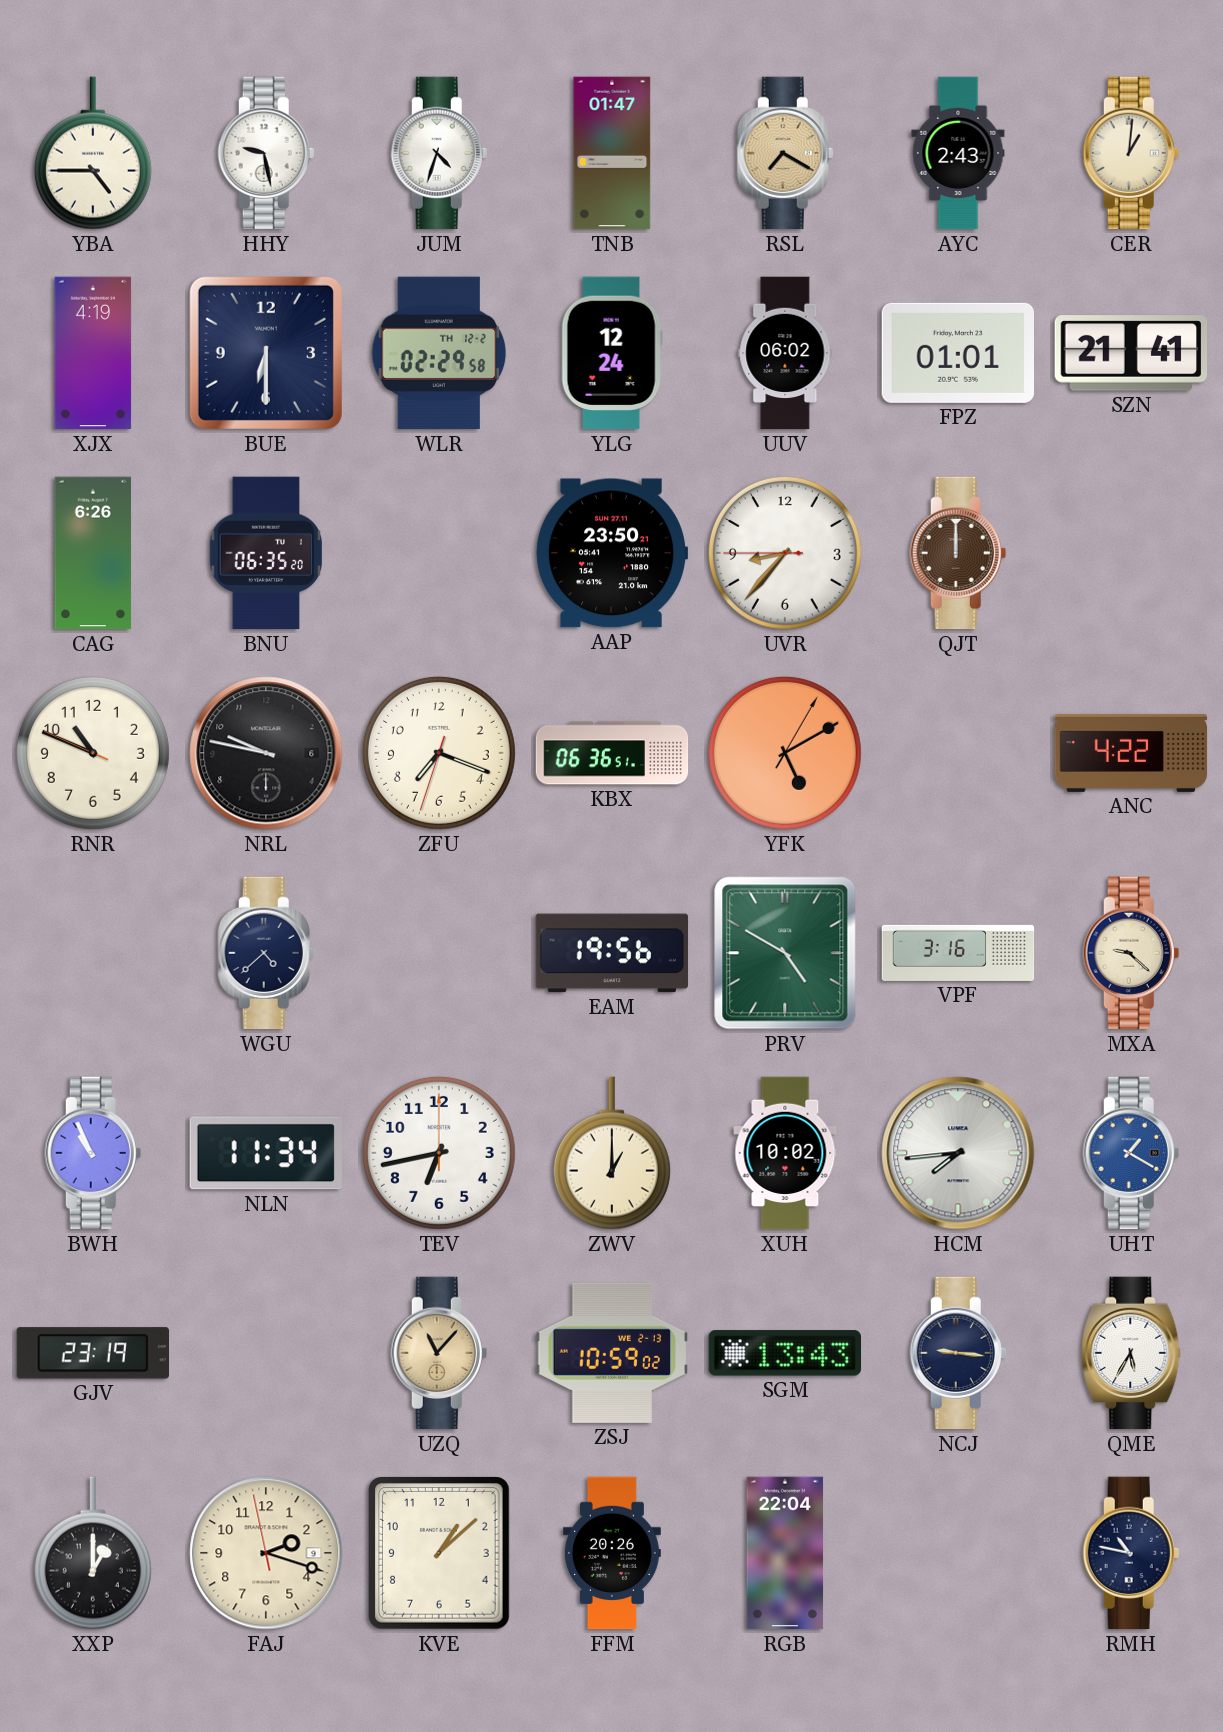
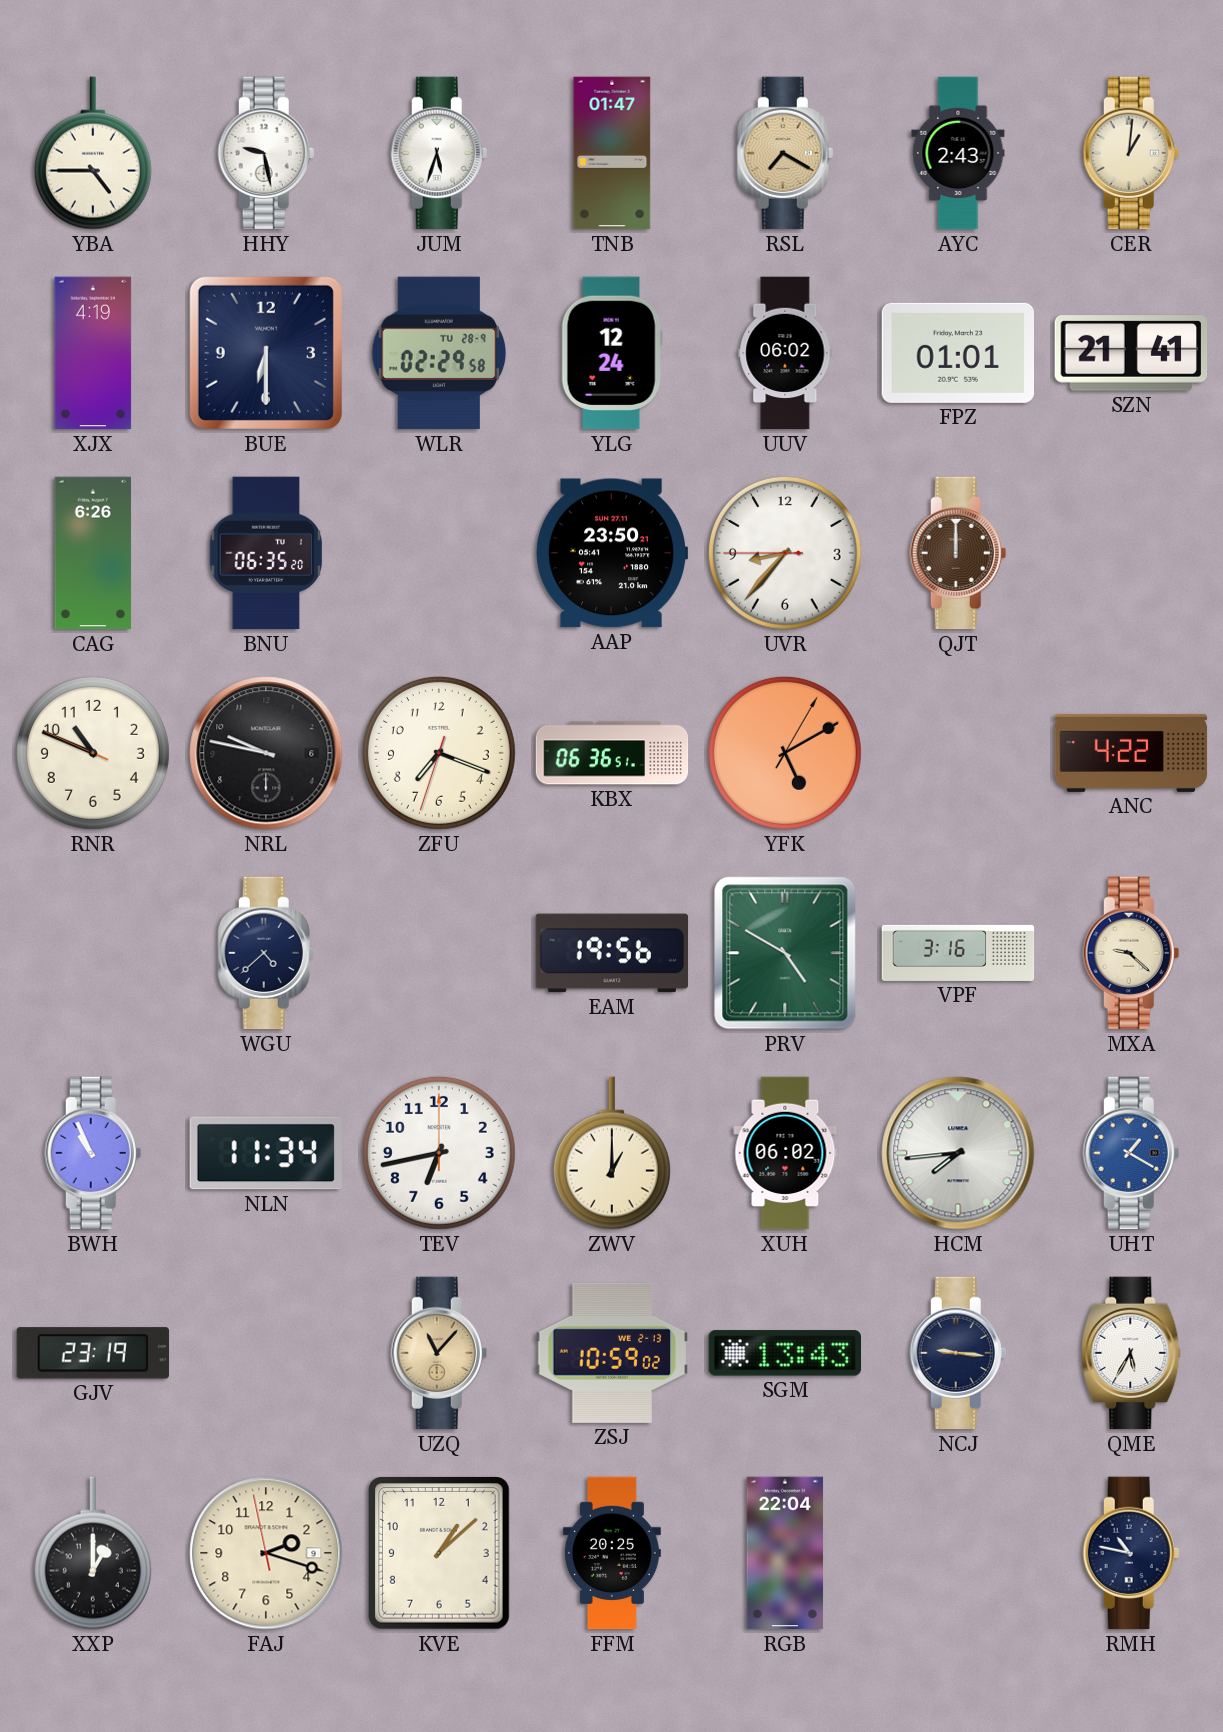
JUM: 4:33 -> 5:33 (439, 153)
WLR date: TH 12-2 -> TU 28-9 (439, 353)
XUH: 10:02 -> 06:02 (785, 1153)
FFM: 20:26 -> 20:25 (612, 1553)
